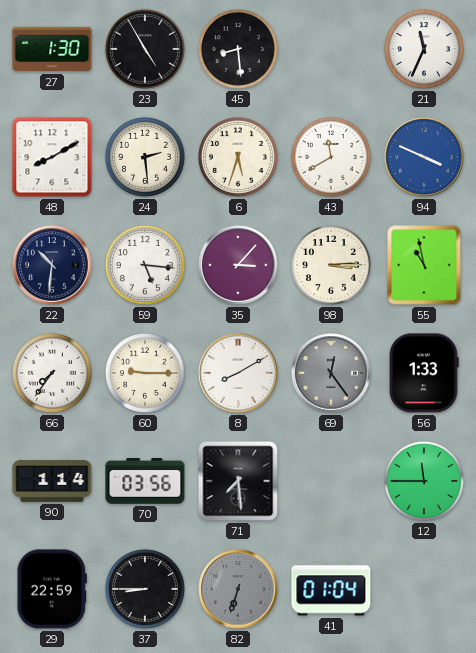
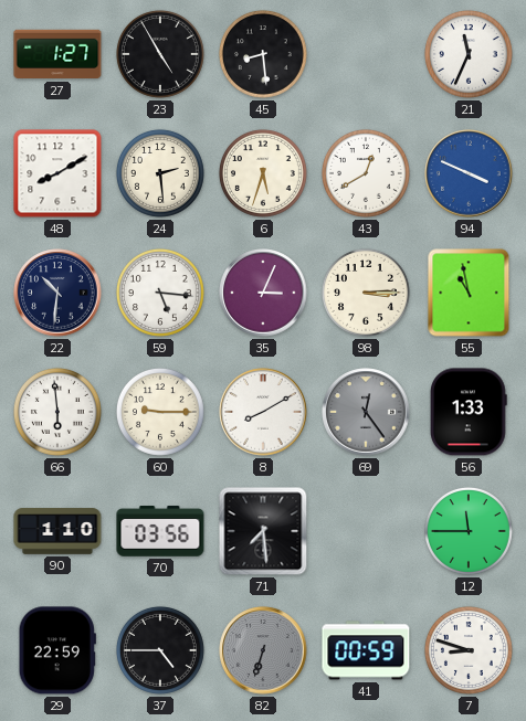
27: 1:30 -> 1:27 (57, 54)
43: 11:40 -> 12:40 (366, 173)
35: 3:07 -> 3:04 (263, 293)
66: 7:36 -> 5:59 (57, 412)
90: 1:14 -> 1:10 (57, 531)
37: 8:45 -> 4:45 (160, 650)
41: 01:04 -> 00:59 (366, 650)
7: none -> 8:48 (469, 650)
